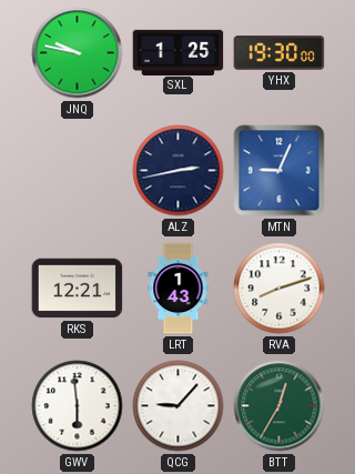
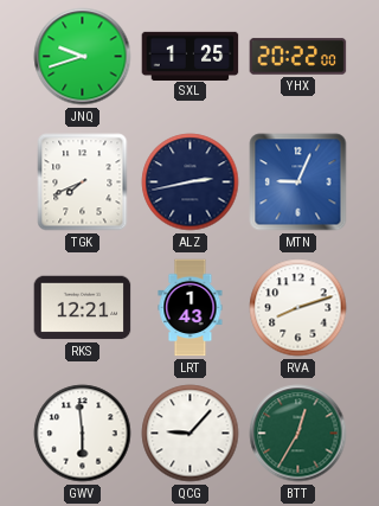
JNQ: 9:47 -> 9:42 (83, 57)
YHX: 19:30 -> 20:22 (298, 57)
TGK: none -> 7:41 (83, 182)
